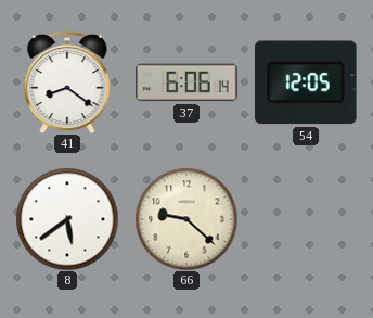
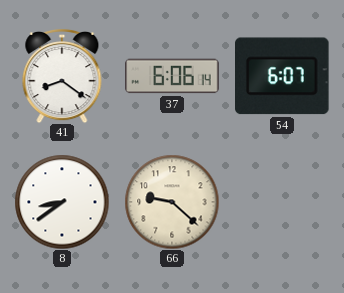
54: 12:05 -> 6:07 (283, 76)
8: 5:39 -> 8:39 (62, 202)
